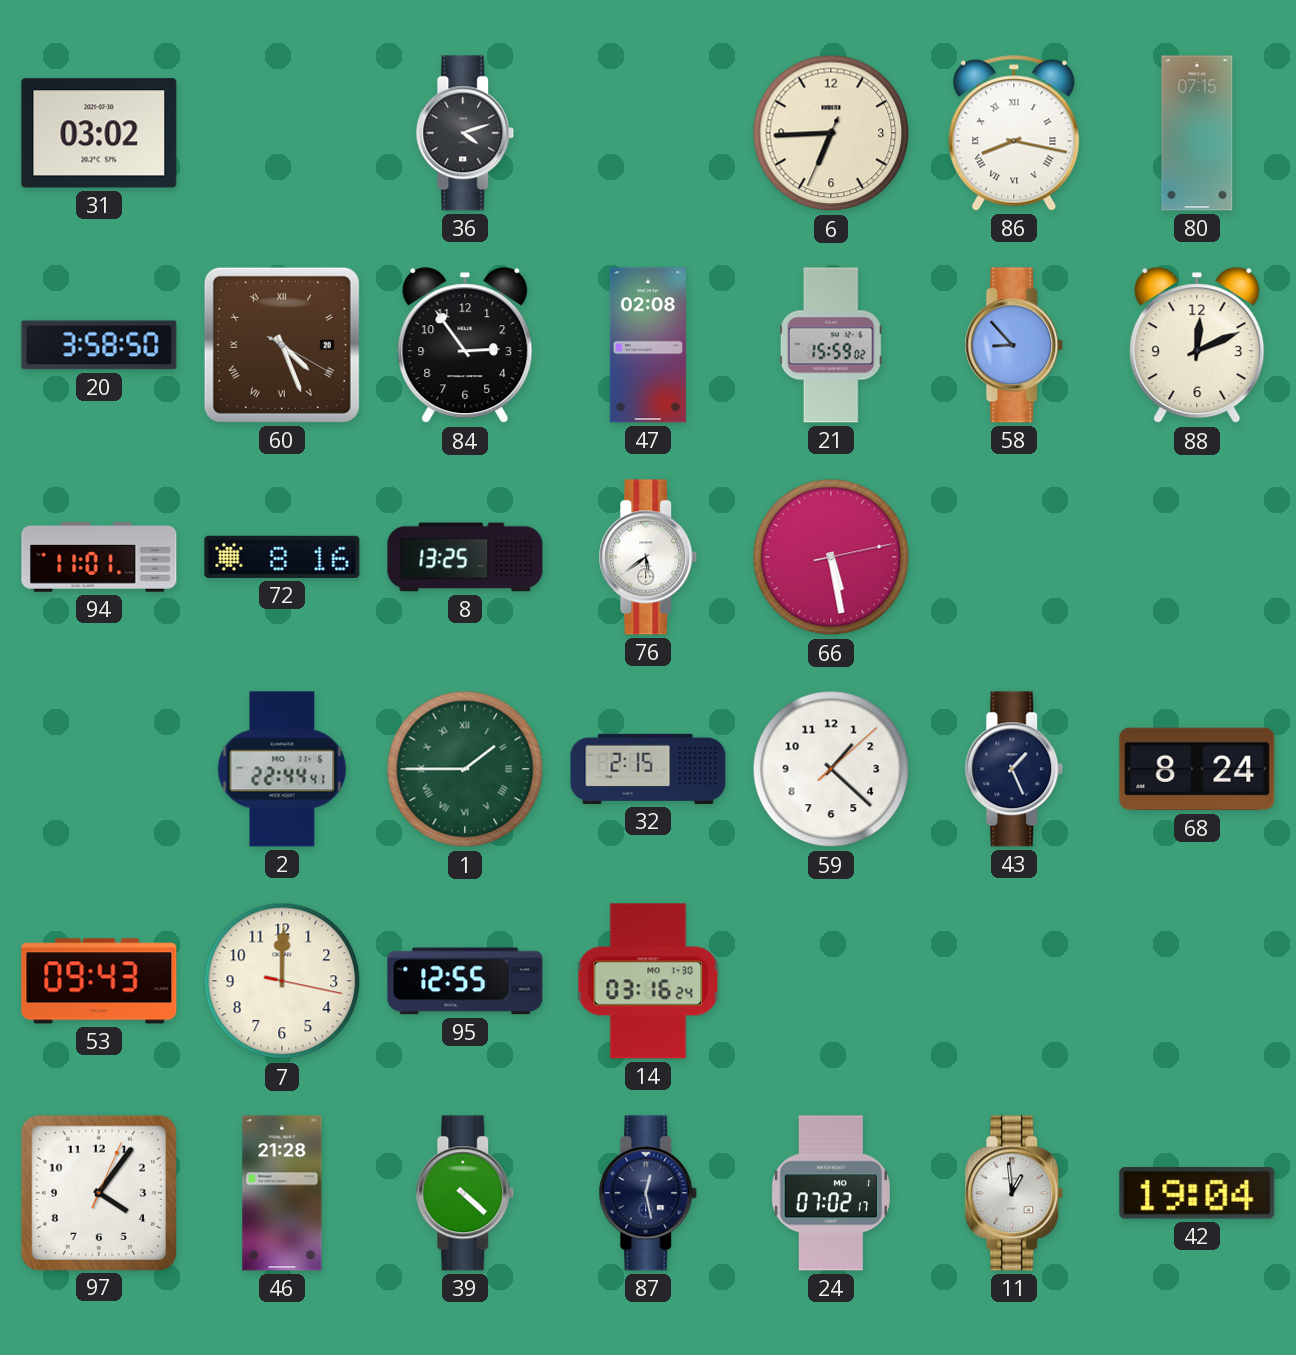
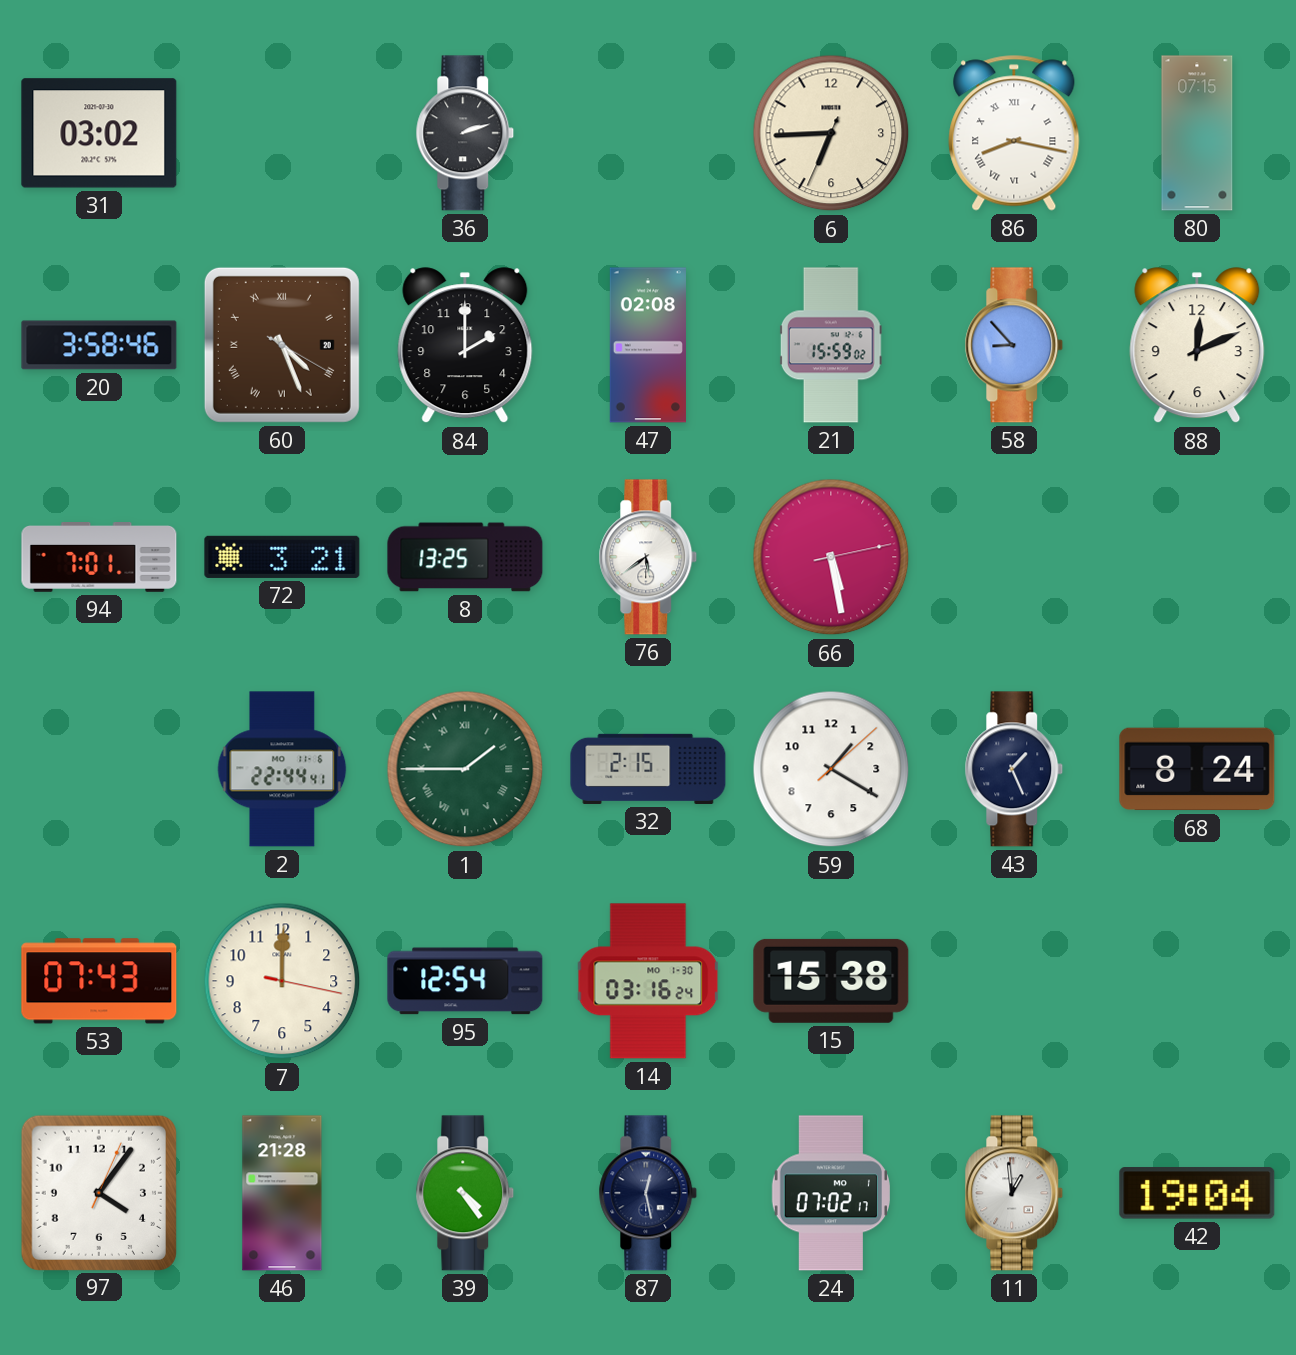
36: 4:12 -> 2:12 (465, 133)
20: 3:58:50 -> 3:58:46 (99, 345)
84: 2:54 -> 2:00 (465, 346)
94: 11:01 -> 7:01 (99, 558)
72: 8:16 -> 3:21 (282, 557)
59: 1:22 -> 1:20 (831, 769)
53: 09:43 -> 07:43 (99, 981)
95: 12:55 -> 12:54 (465, 981)
15: none -> 15:38 (831, 981)
39: 4:22 -> 4:24 (465, 1193)
